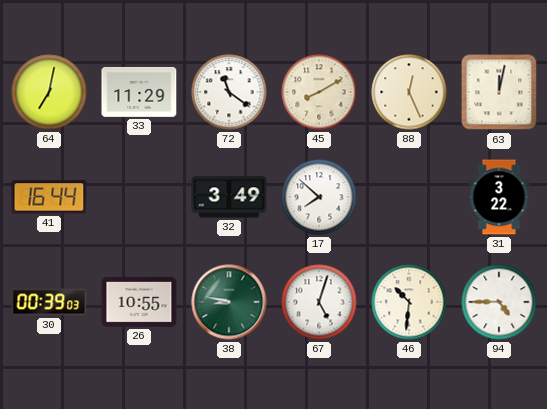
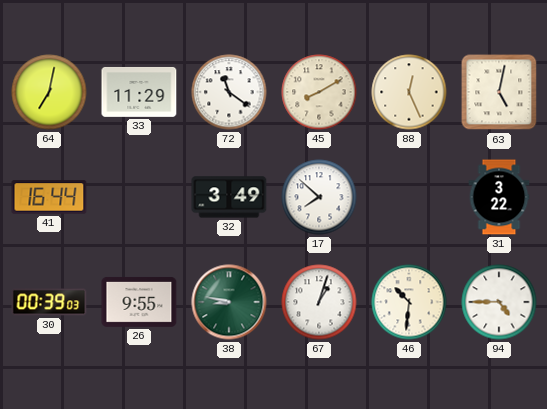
63: 12:02 -> 5:02 (499, 92)
26: 10:55 -> 9:55 (139, 302)
67: 5:03 -> 1:03 (319, 302)
